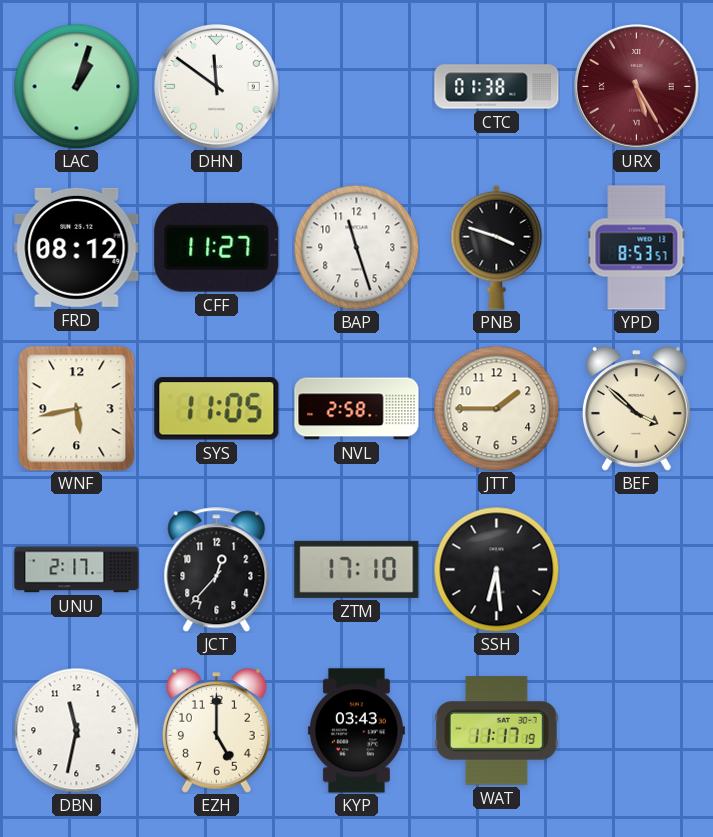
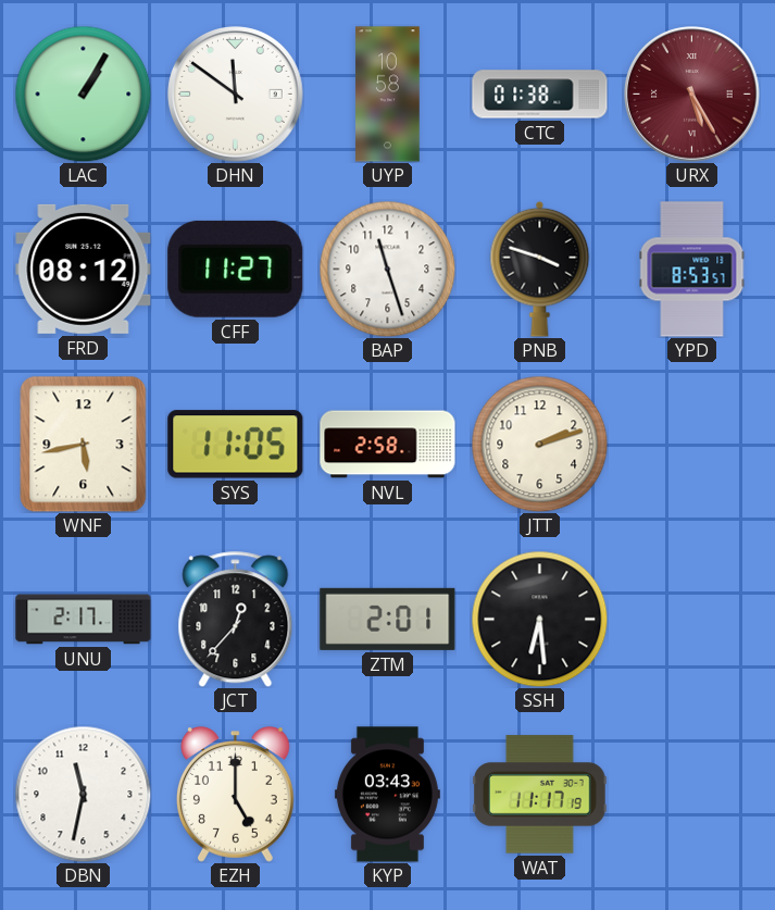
LAC: 1:03 -> 1:05 (83, 94)
UYP: none -> 10:58 (388, 95)
JTT: 1:45 -> 2:12 (539, 444)
BEF: 3:52 -> none (637, 409)
ZTM: 17:10 -> 2:01 (388, 619)
